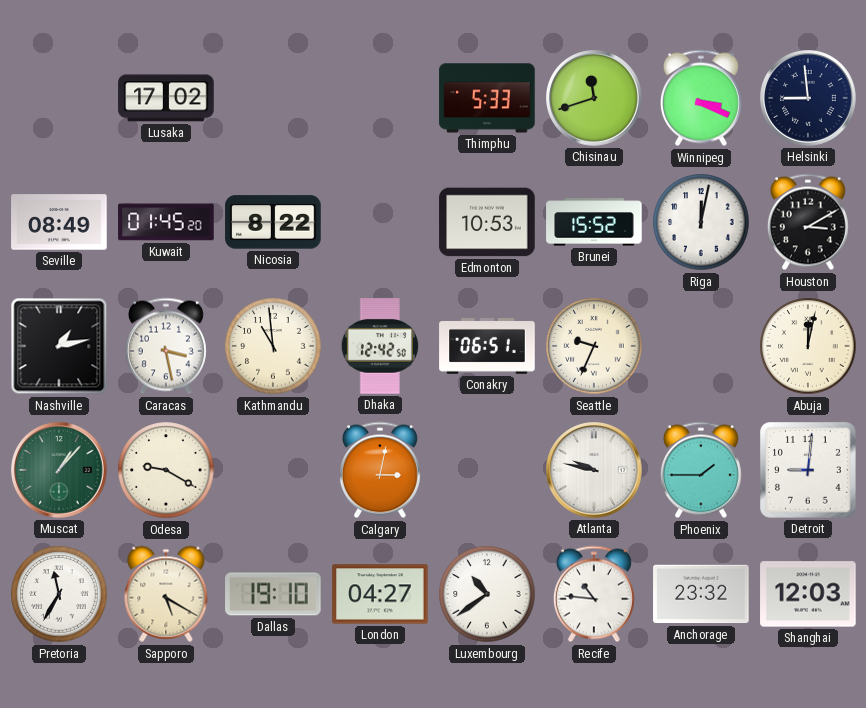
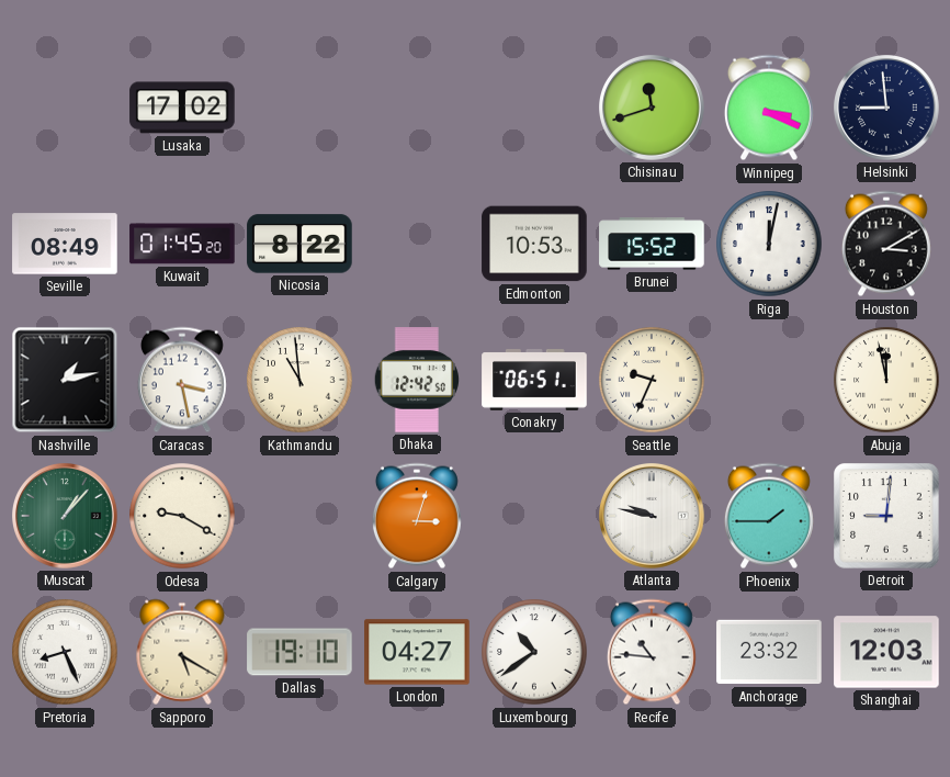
Thimphu: 5:33 -> none (487, 98)
Abuja: 12:02 -> 11:58 (886, 380)
Calgary: 3:02 -> 3:03 (417, 516)
Pretoria: 11:35 -> 8:26 (65, 652)
